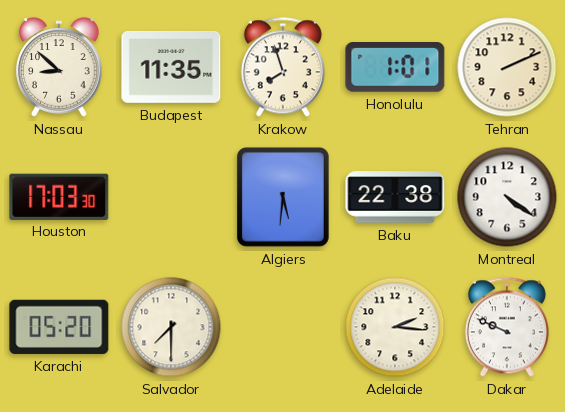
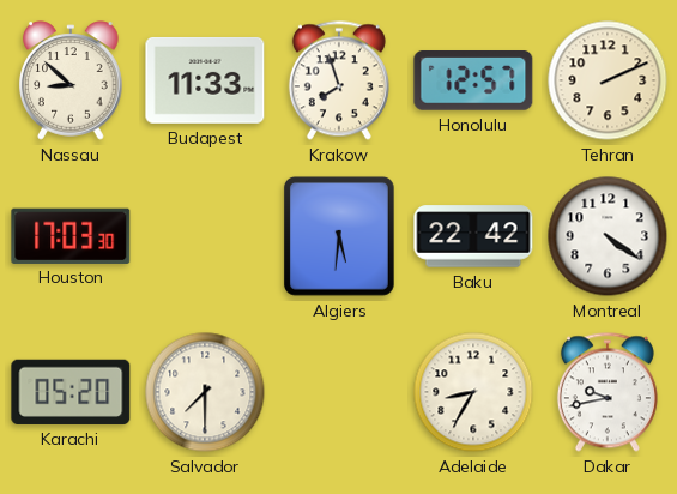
Budapest: 11:35 -> 11:33 (205, 80)
Honolulu: 1:01 -> 12:57 (473, 82)
Baku: 22:38 -> 22:42 (473, 236)
Adelaide: 2:16 -> 8:35 (473, 392)
Dakar: 9:49 -> 9:43 (608, 392)
